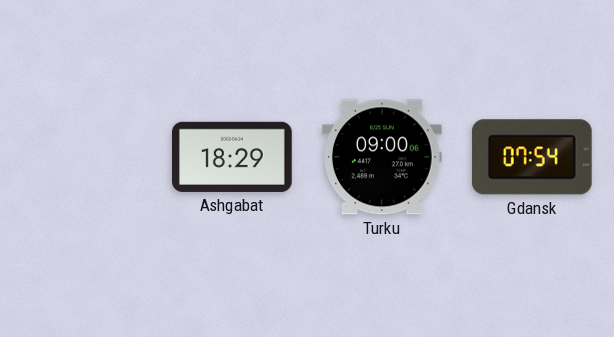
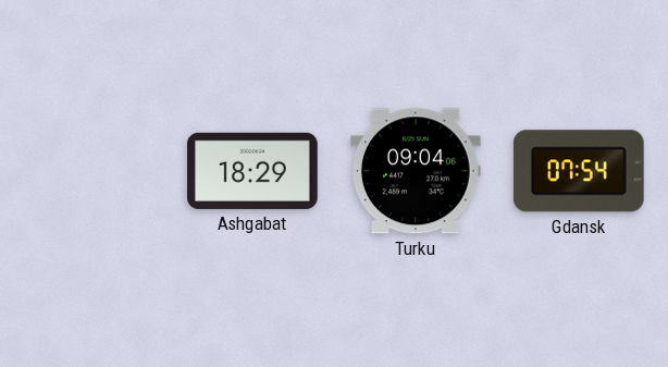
Turku: 09:00 -> 09:04 (417, 171)
